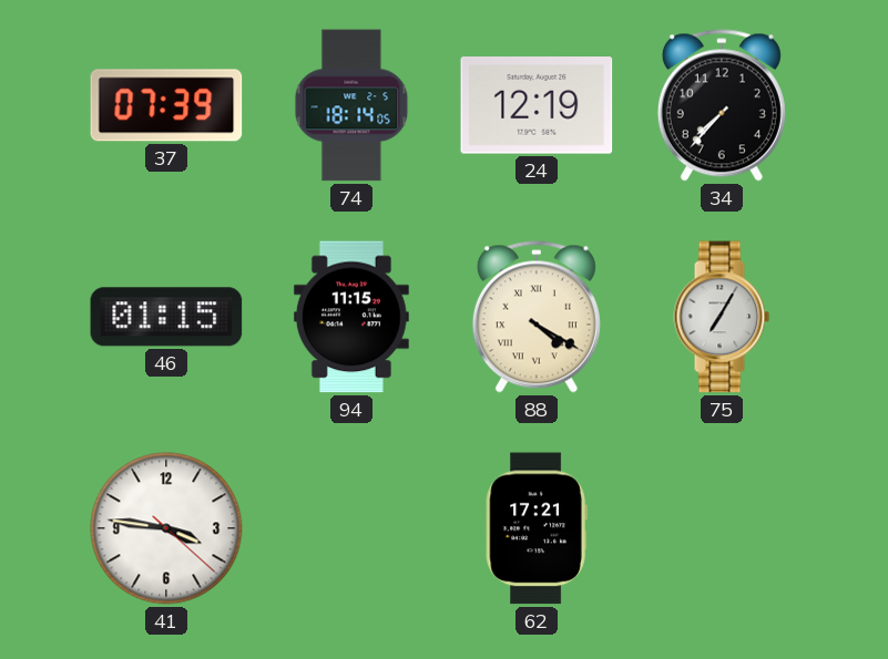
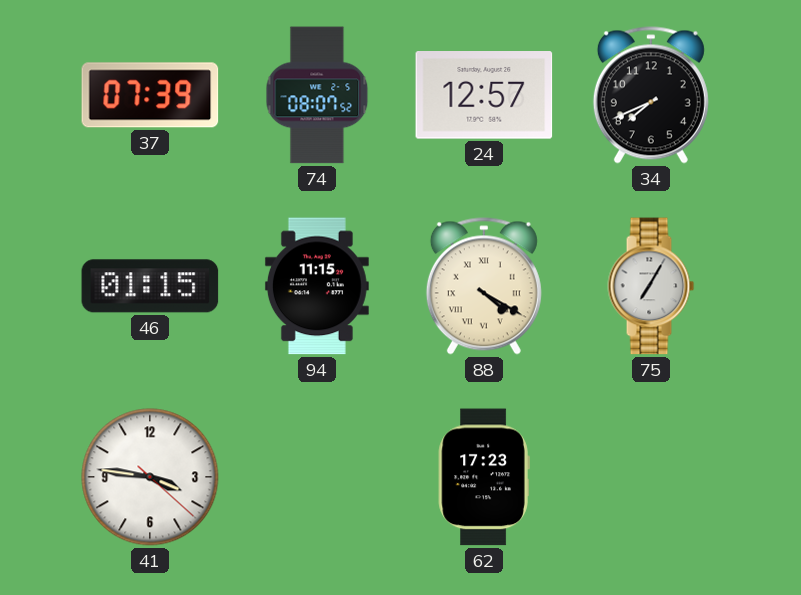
74: 18:14 -> 08:07 (317, 95)
24: 12:19 -> 12:57 (484, 95)
34: 7:37 -> 7:41 (651, 95)
62: 17:21 -> 17:23 (484, 477)
